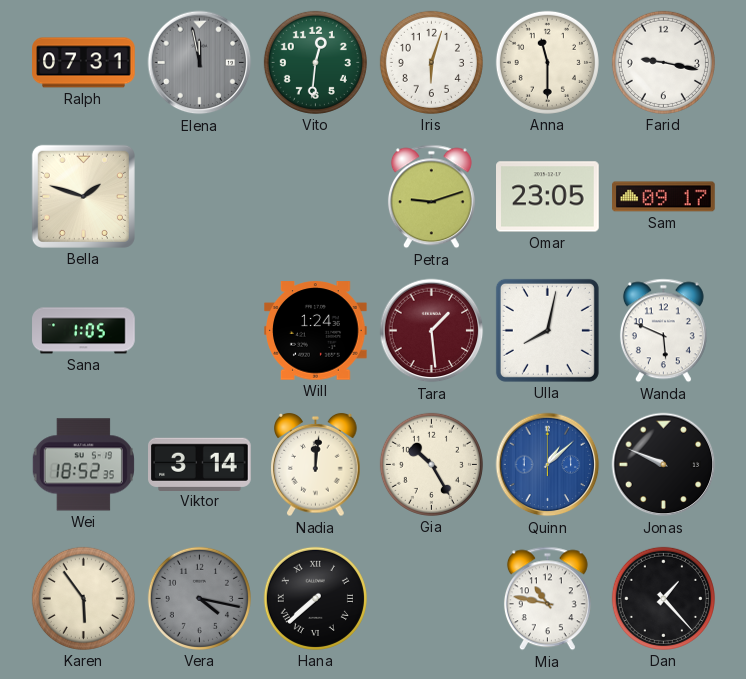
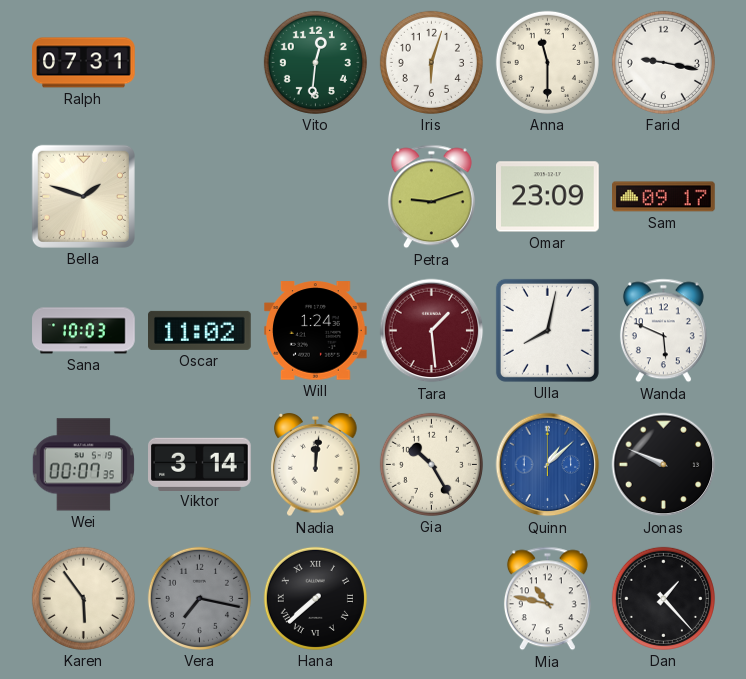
Elena: 11:58 -> none (200, 63)
Omar: 23:05 -> 23:09 (548, 197)
Sana: 1:05 -> 10:03 (84, 331)
Oscar: none -> 11:02 (200, 330)
Wei: 18:52 -> 00:07 (83, 465)
Vera: 4:17 -> 7:17 (199, 598)
